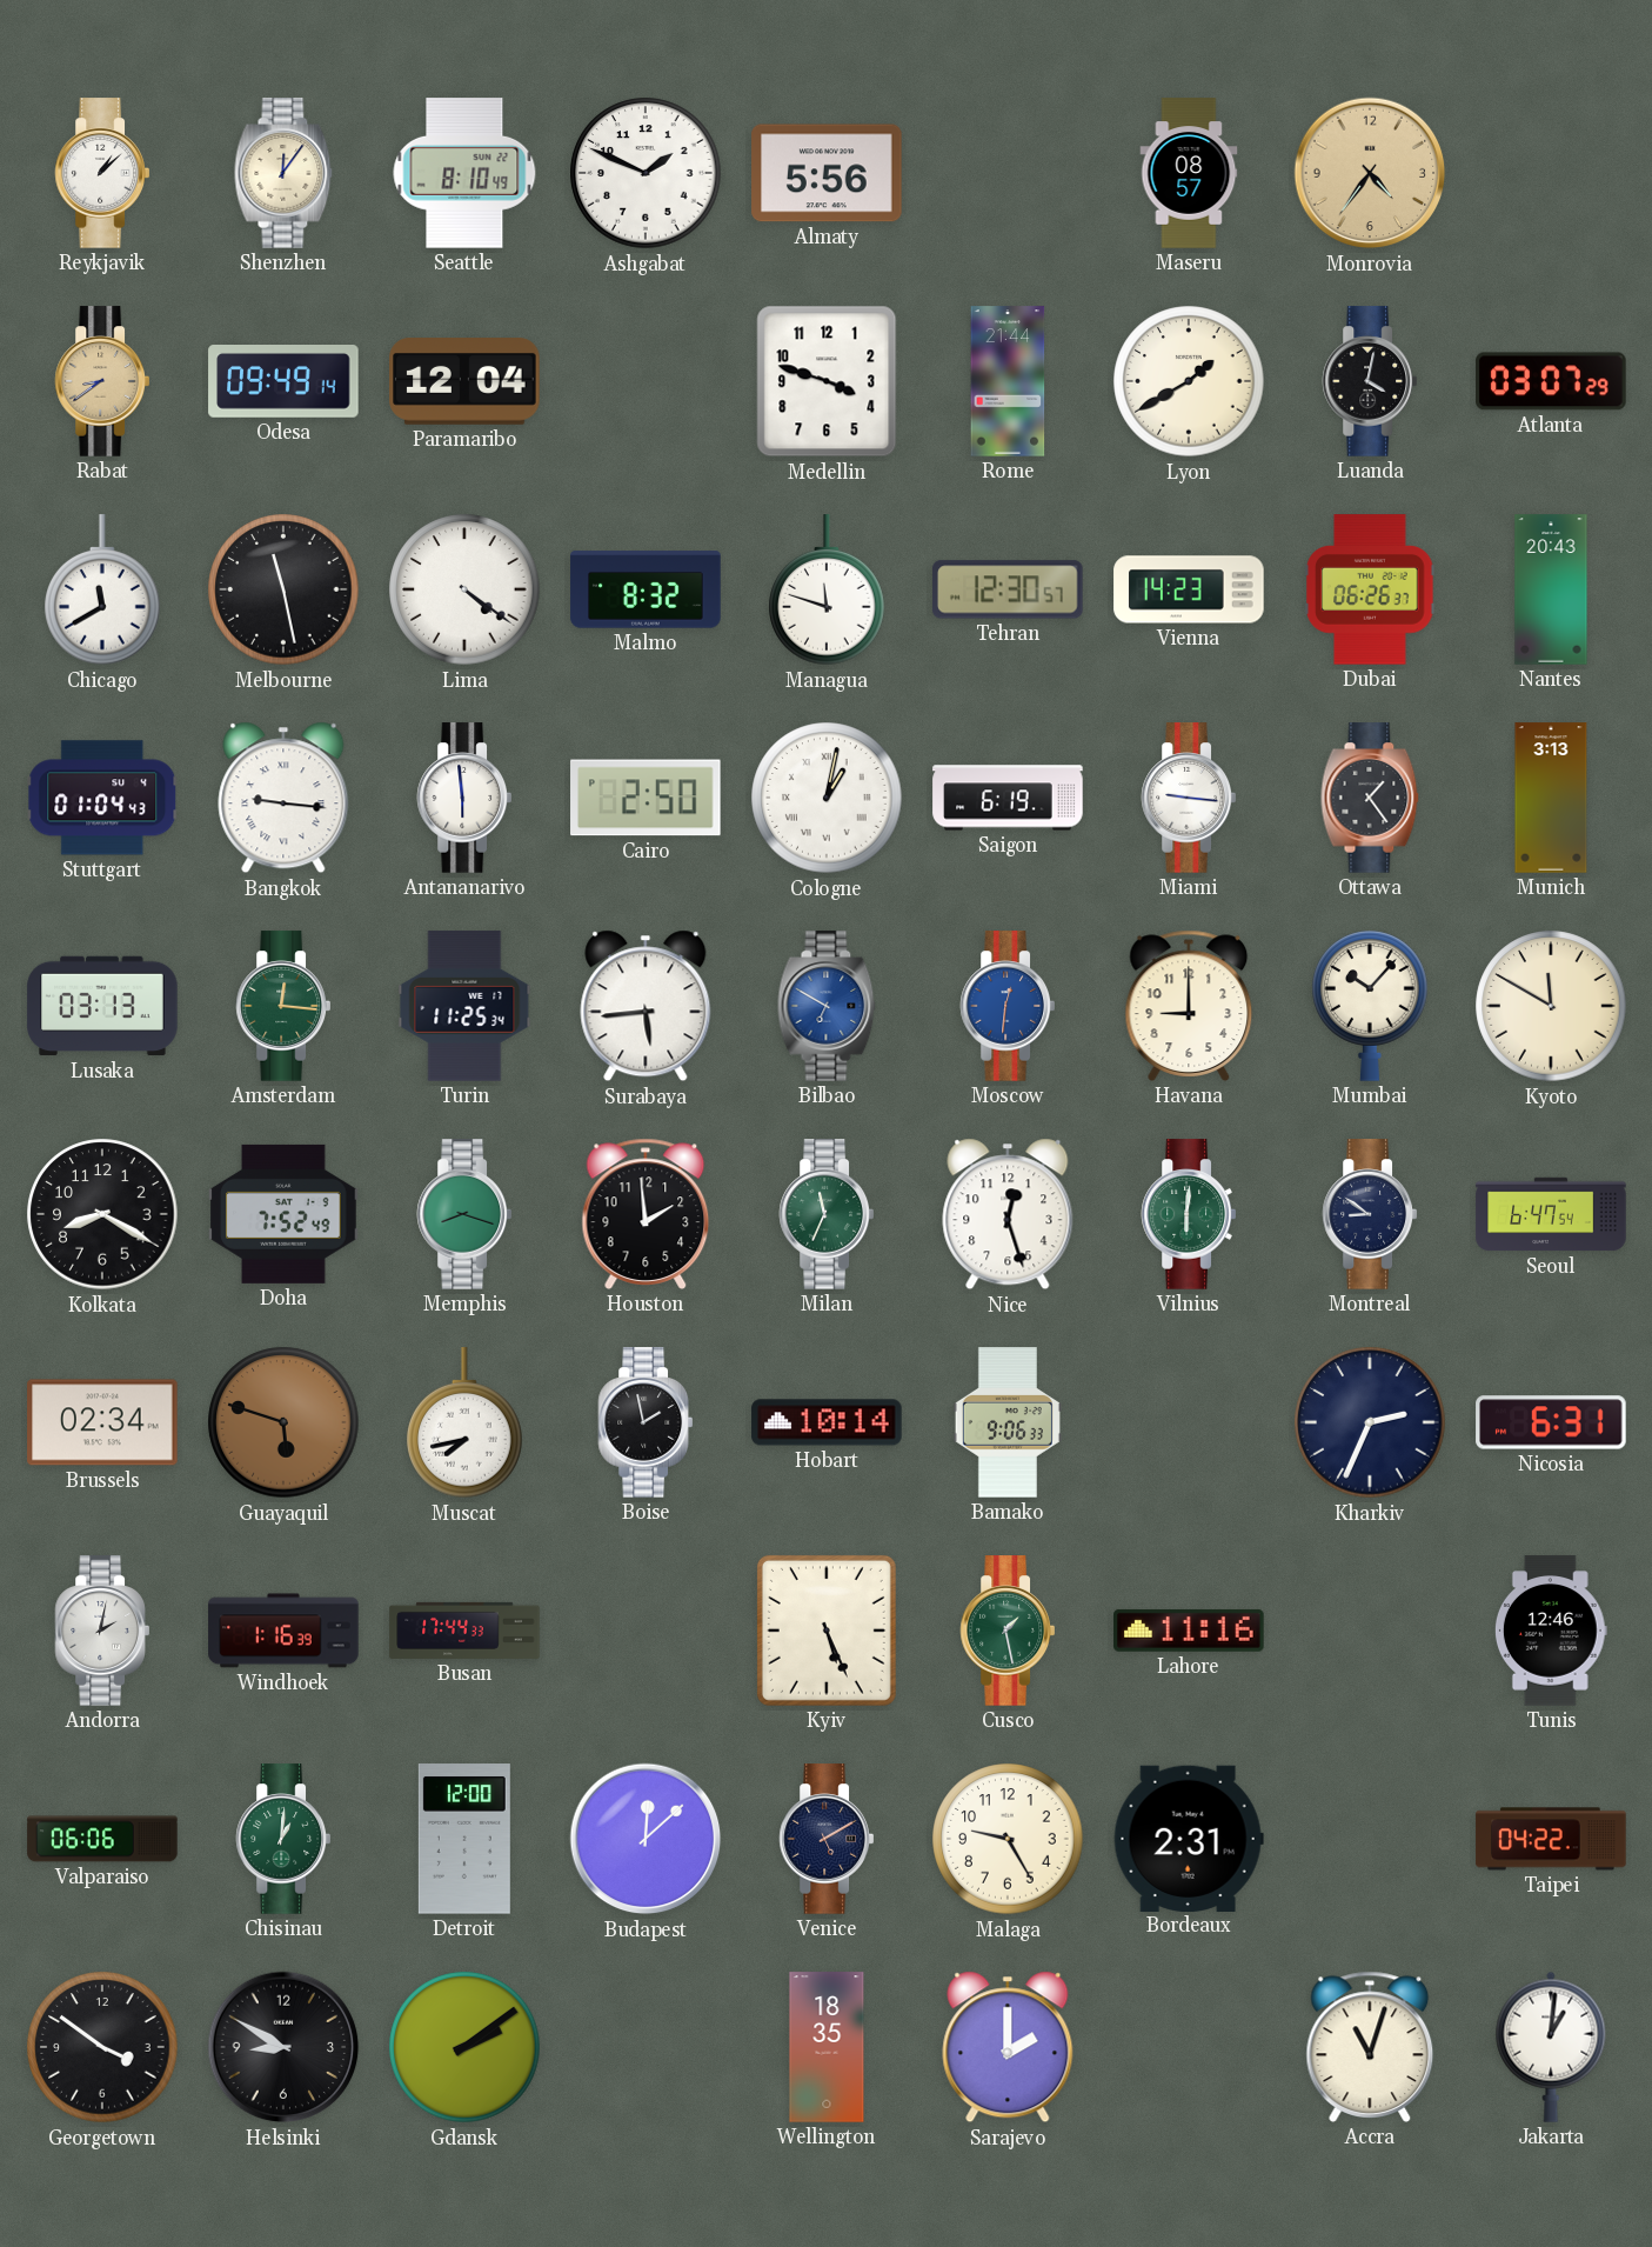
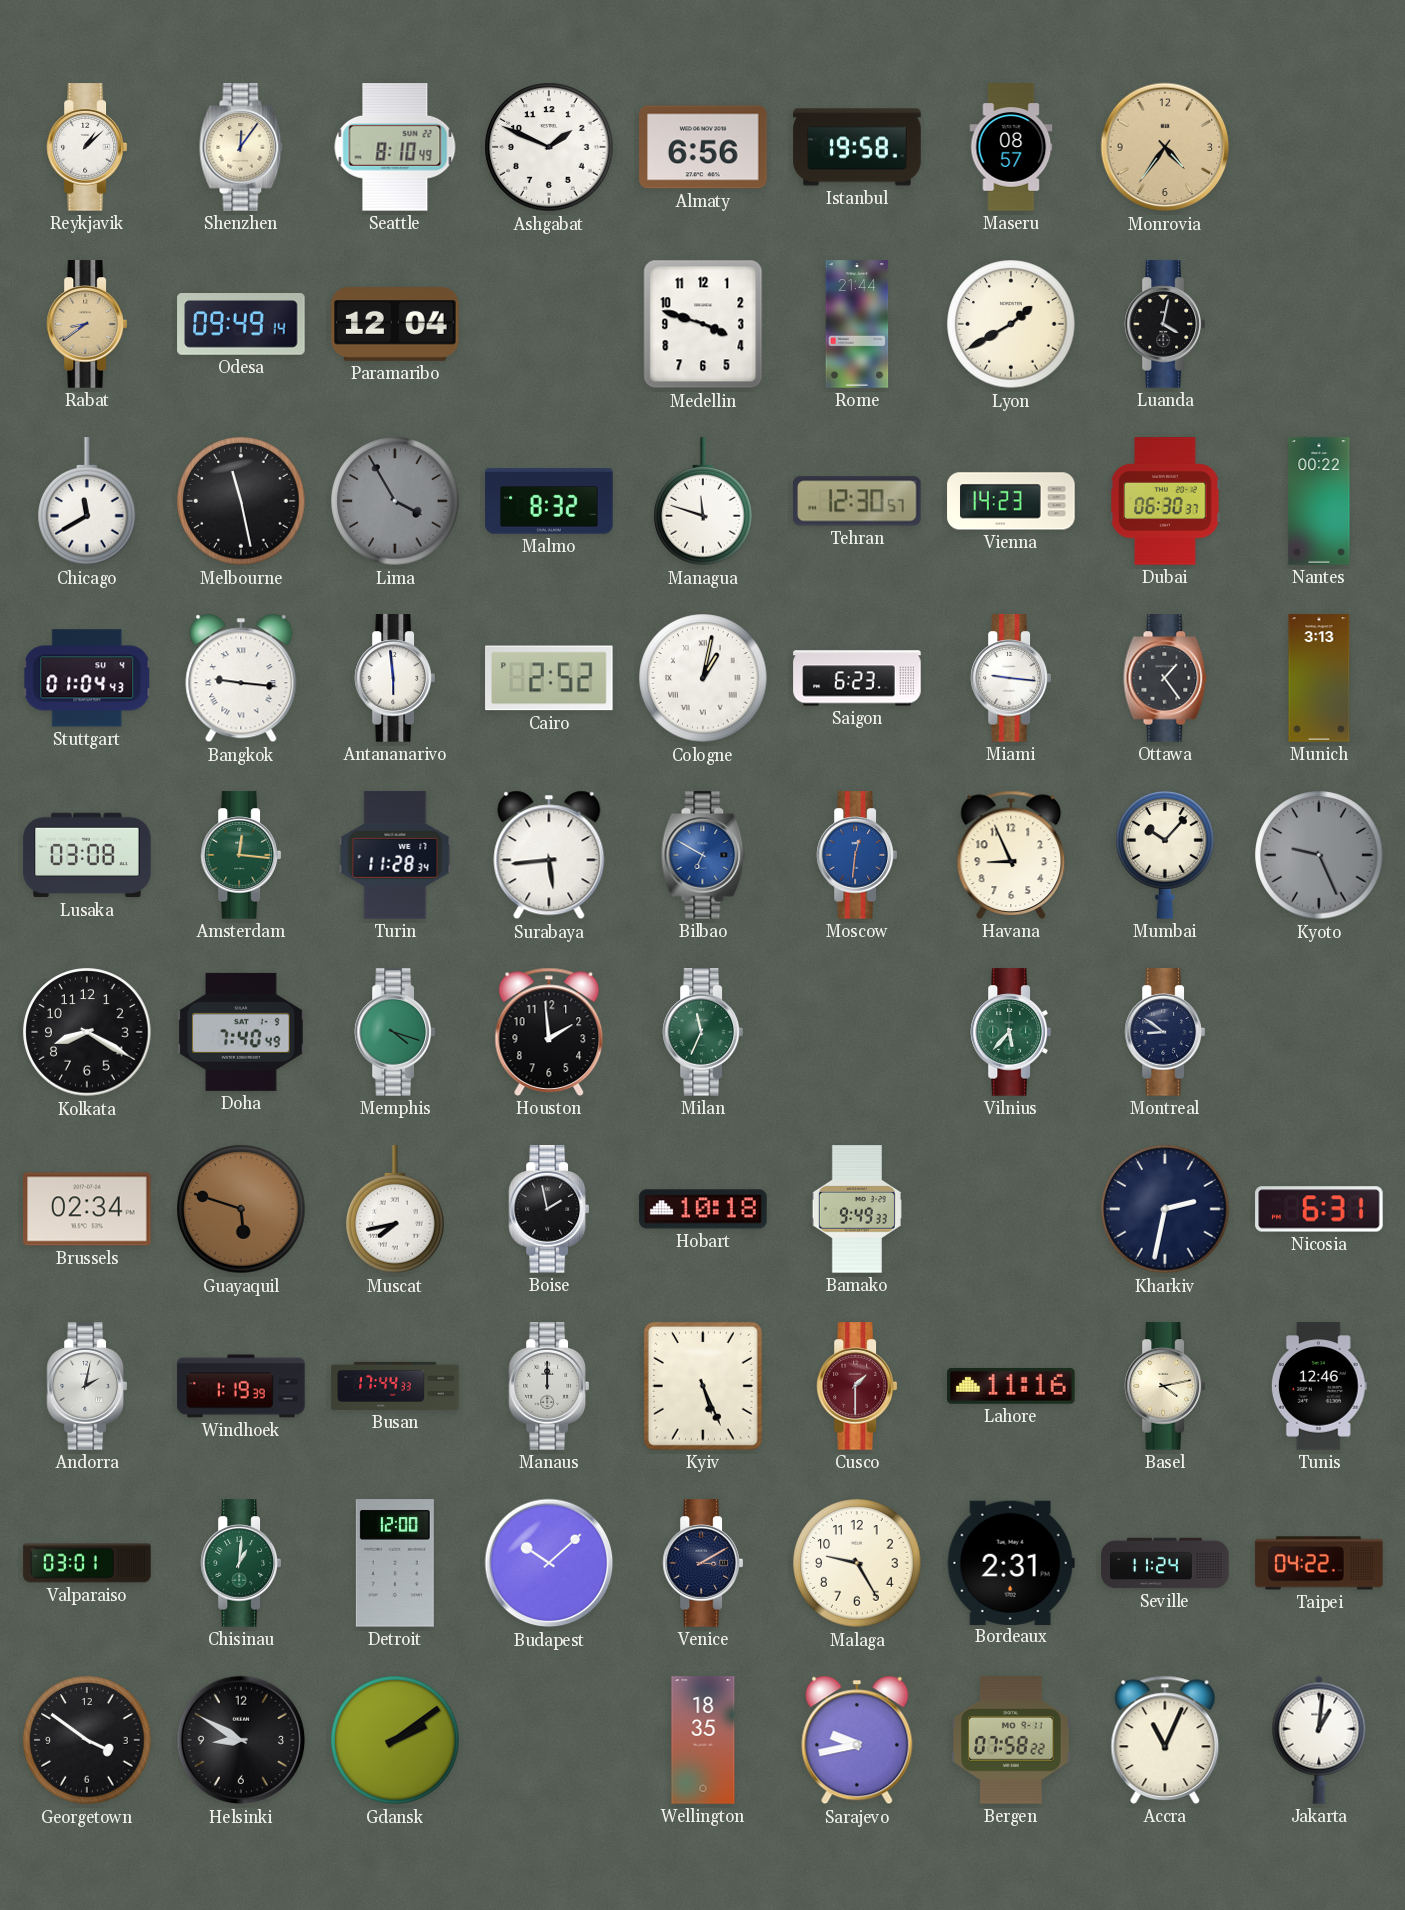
Almaty: 5:56 -> 6:56 (703, 147)
Istanbul: none -> 19:58 (857, 147)
Atlanta: 03:07 -> none (1551, 381)
Lima: 4:21 -> 3:55 (395, 501)
Lima dial: white -> grey (395, 501)
Dubai: 06:26 -> 06:30 (1165, 501)
Nantes: 20:43 -> 00:22 (1319, 501)
Cairo: 2:50 -> 2:52 (549, 678)
Saigon: 6:19 -> 6:23 (857, 678)
Lusaka: 03:13 -> 03:08 (87, 855)
Turin: 11:25 -> 11:28 (395, 855)
Havana: 9:00 -> 8:56 (1011, 855)
Kyoto: 11:50 -> 9:26 (1319, 855)
Kyoto dial: cream -> grey (1319, 855)
Doha: 7:52 -> 7:40 (241, 1032)
Memphis: 8:18 -> 4:18 (394, 1032)
Nice: 12:27 -> none (1008, 1214)
Vilnius: 6:01 -> 5:37 (1010, 1032)
Seoul: 6:47 -> none (1551, 1214)
Hobart: 10:14 -> 10:18 (703, 1209)
Bamako: 9:06 -> 9:49 (857, 1209)
Kharkiv: 2:34 -> 2:32 (1165, 1209)
Windhoek: 1:16 -> 1:19 (241, 1386)
Manaus: none -> 12:00 (548, 1386)
Cusco: 1:28 -> 1:30 (856, 1386)
Cusco dial: green -> burgundy (856, 1386)
Basel: none -> 4:13 (1164, 1386)
Valparaiso: 06:06 -> 03:01 (87, 1563)
Budapest: 12:08 -> 10:08 (549, 1563)
Venice: 5:10 -> 3:10 (702, 1563)
Seville: none -> 11:24 (1165, 1563)
Sarajevo: 2:00 -> 9:43 (857, 1740)
Bergen: none -> 07:58 (1011, 1740)
Accra: 11:03 -> 11:04 (1165, 1740)
